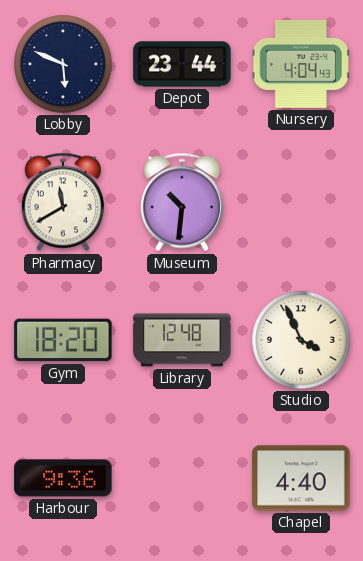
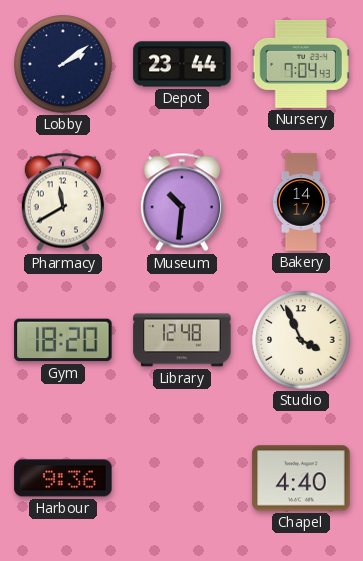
Lobby: 5:49 -> 2:09 (63, 64)
Nursery: 4:04 -> 7:04 (301, 64)
Bakery: none -> 14:17 (301, 202)
